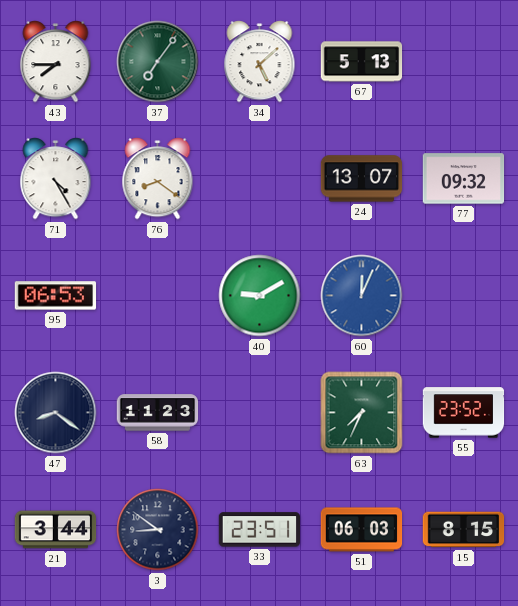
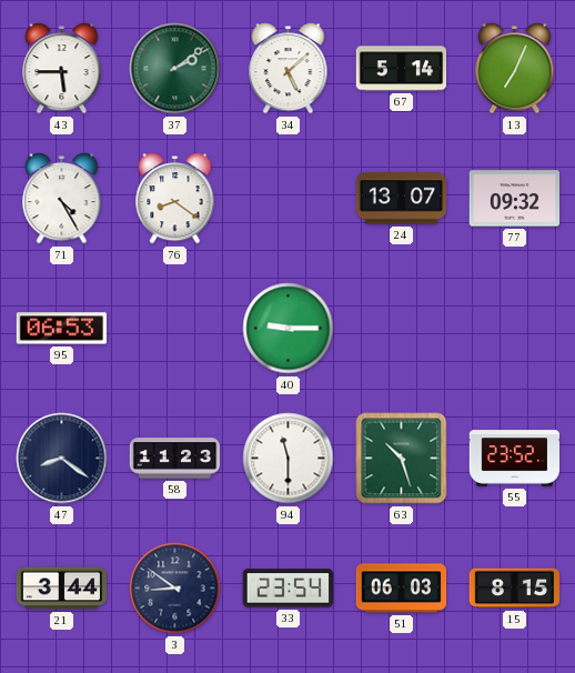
43: 7:45 -> 5:45 (62, 69)
37: 7:06 -> 2:09 (175, 69)
67: 5:13 -> 5:14 (402, 69)
13: none -> 7:04 (515, 69)
40: 9:10 -> 9:15 (289, 329)
60: 12:04 -> none (362, 296)
94: none -> 11:30 (289, 459)
63: 7:34 -> 10:27 (402, 459)
33: 23:51 -> 23:54 (287, 589)
